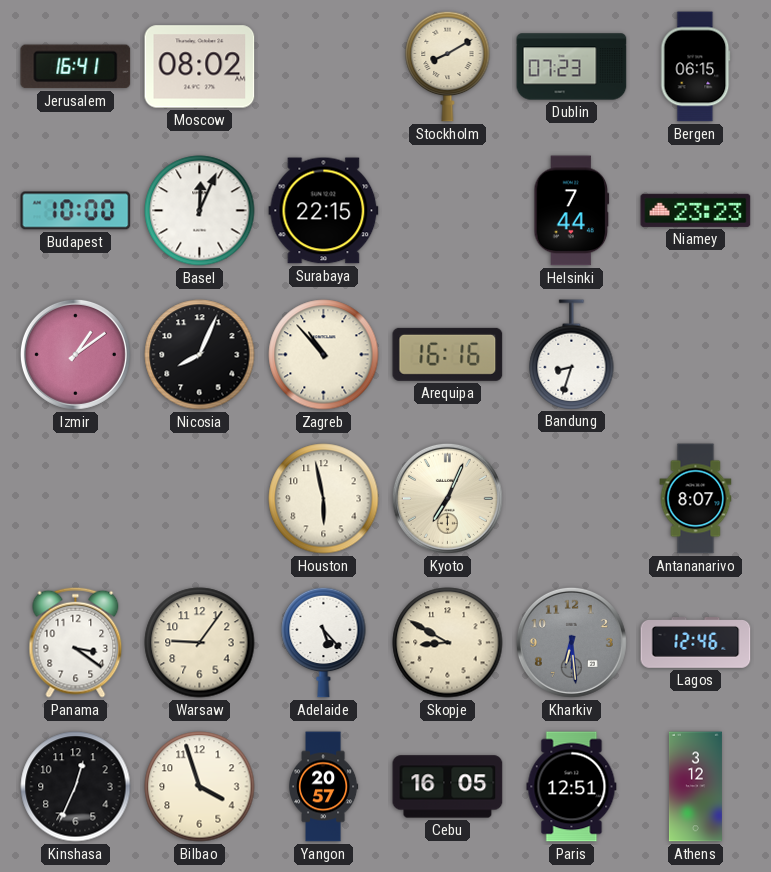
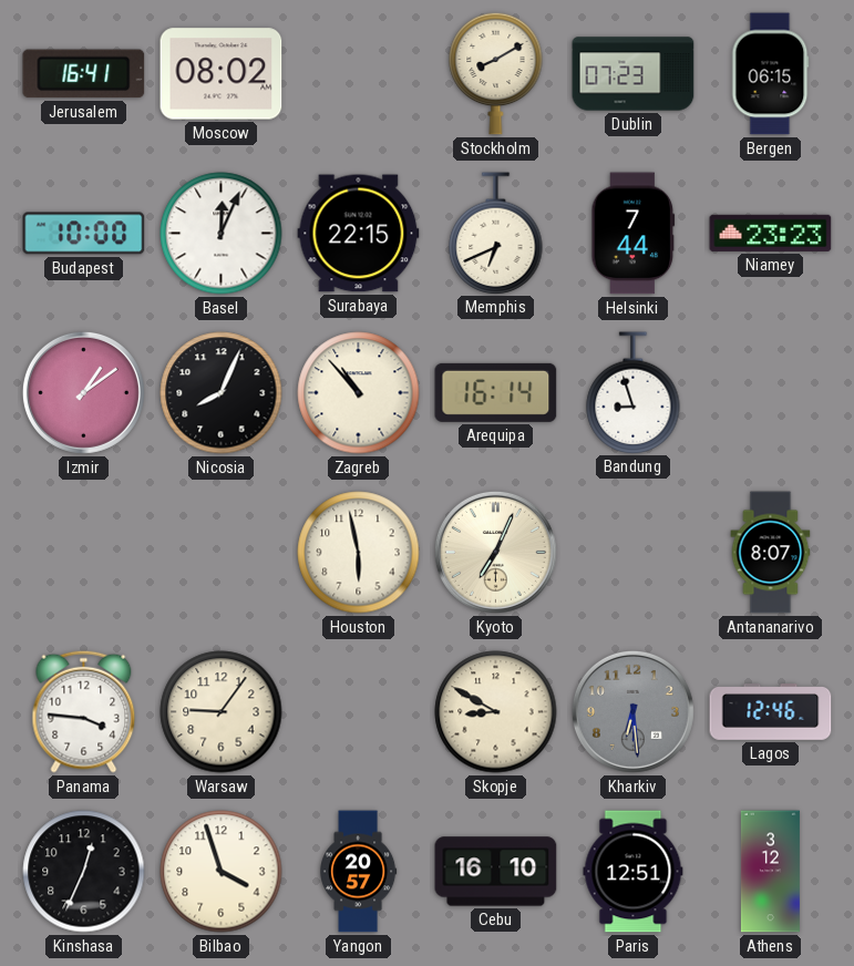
Memphis: none -> 6:41 (496, 233)
Arequipa: 16:16 -> 16:14 (496, 392)
Bandung: 8:33 -> 8:57 (634, 392)
Panama: 3:21 -> 3:46 (84, 711)
Adelaide: 5:23 -> none (324, 642)
Cebu: 16:05 -> 16:10 (496, 872)
